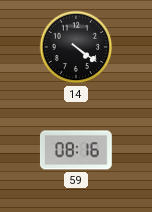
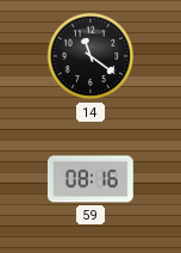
14: 4:21 -> 11:21 (90, 56)
